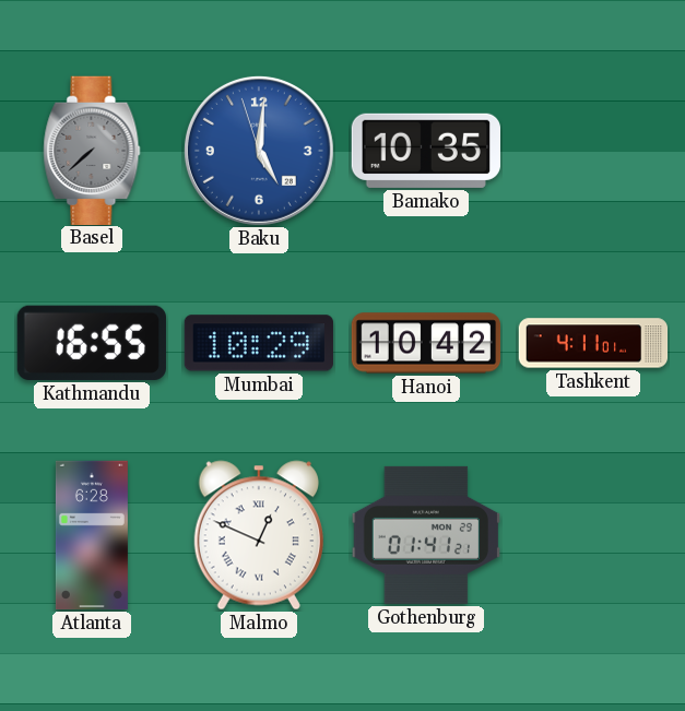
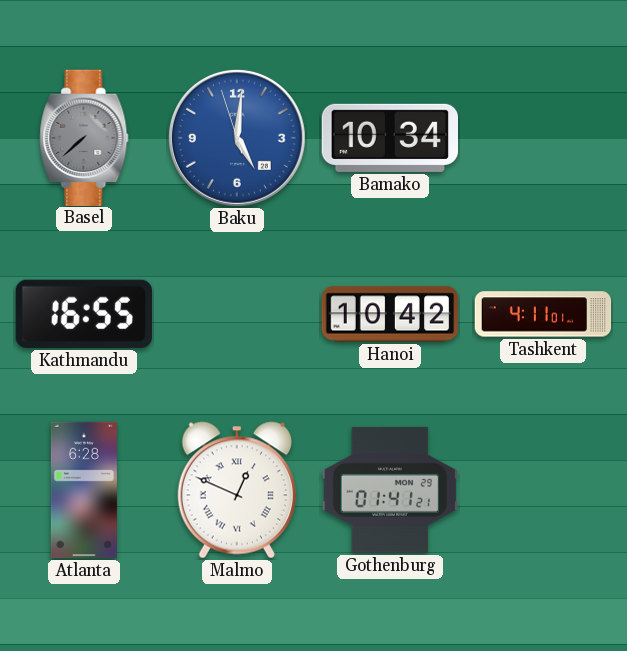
Bamako: 10:35 -> 10:34 (389, 138)
Mumbai: 10:29 -> none (259, 343)
